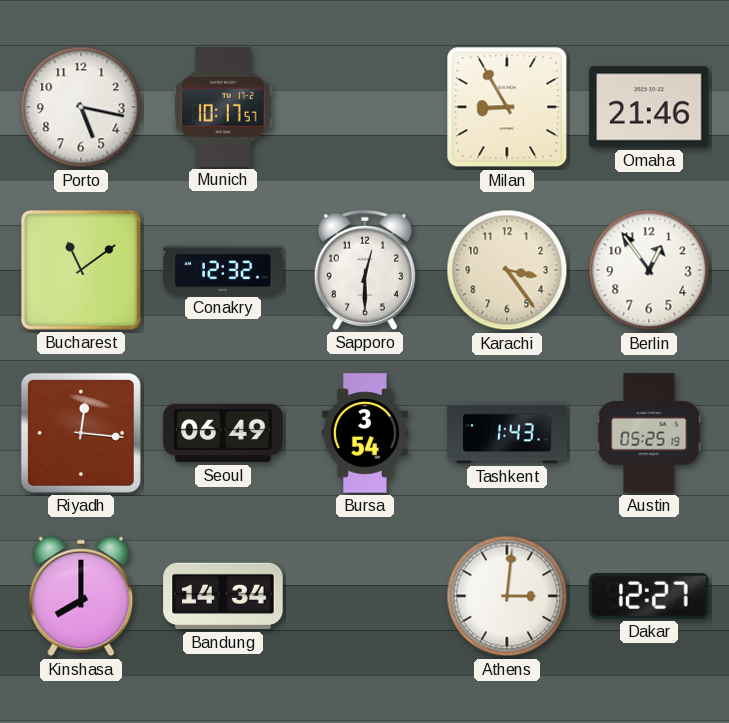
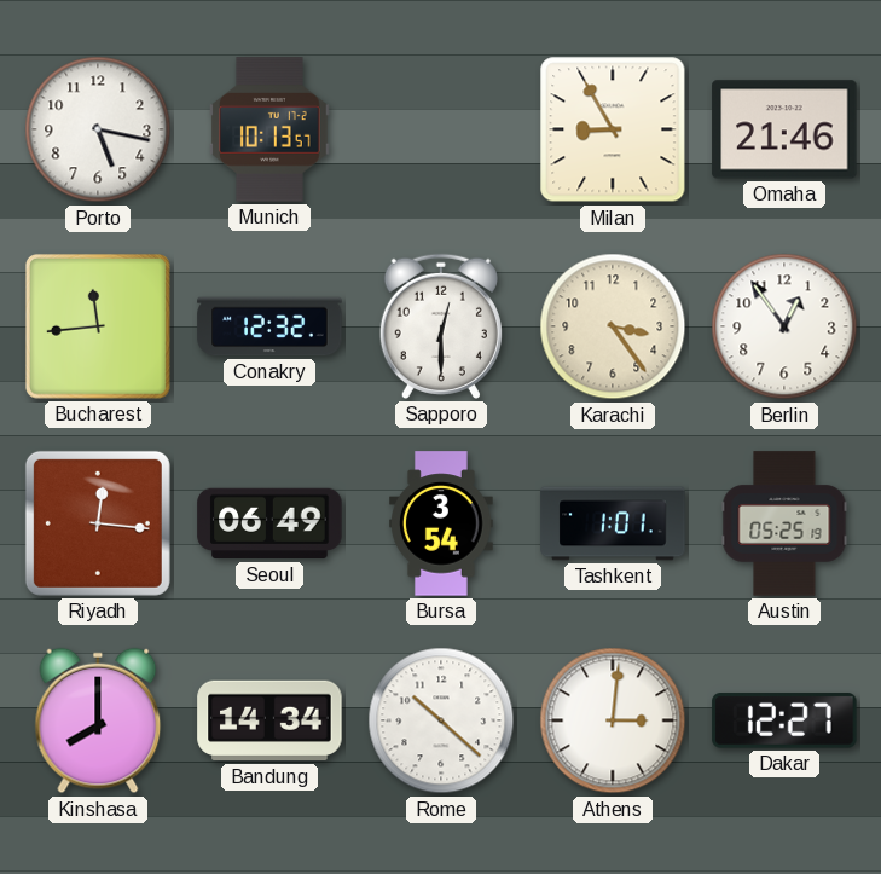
Munich: 10:17 -> 10:13 (271, 129)
Bucharest: 11:09 -> 11:44 (98, 326)
Tashkent: 1:43 -> 1:01 (613, 523)
Rome: none -> 10:22 (441, 720)
